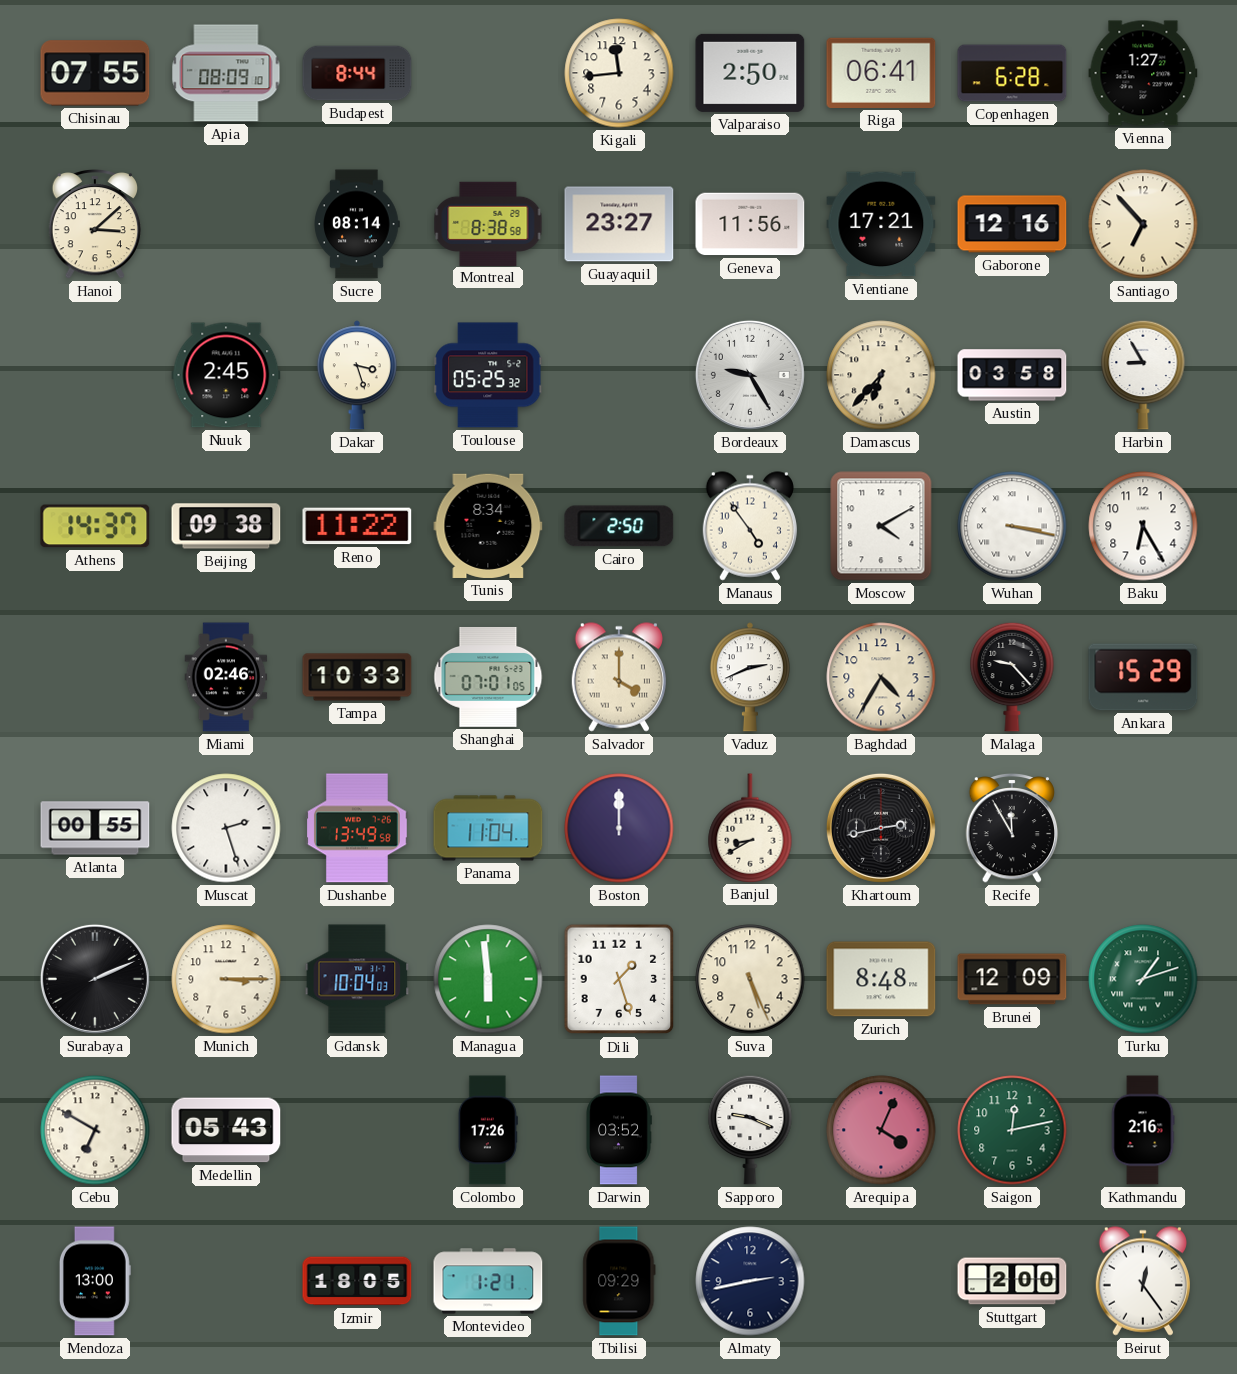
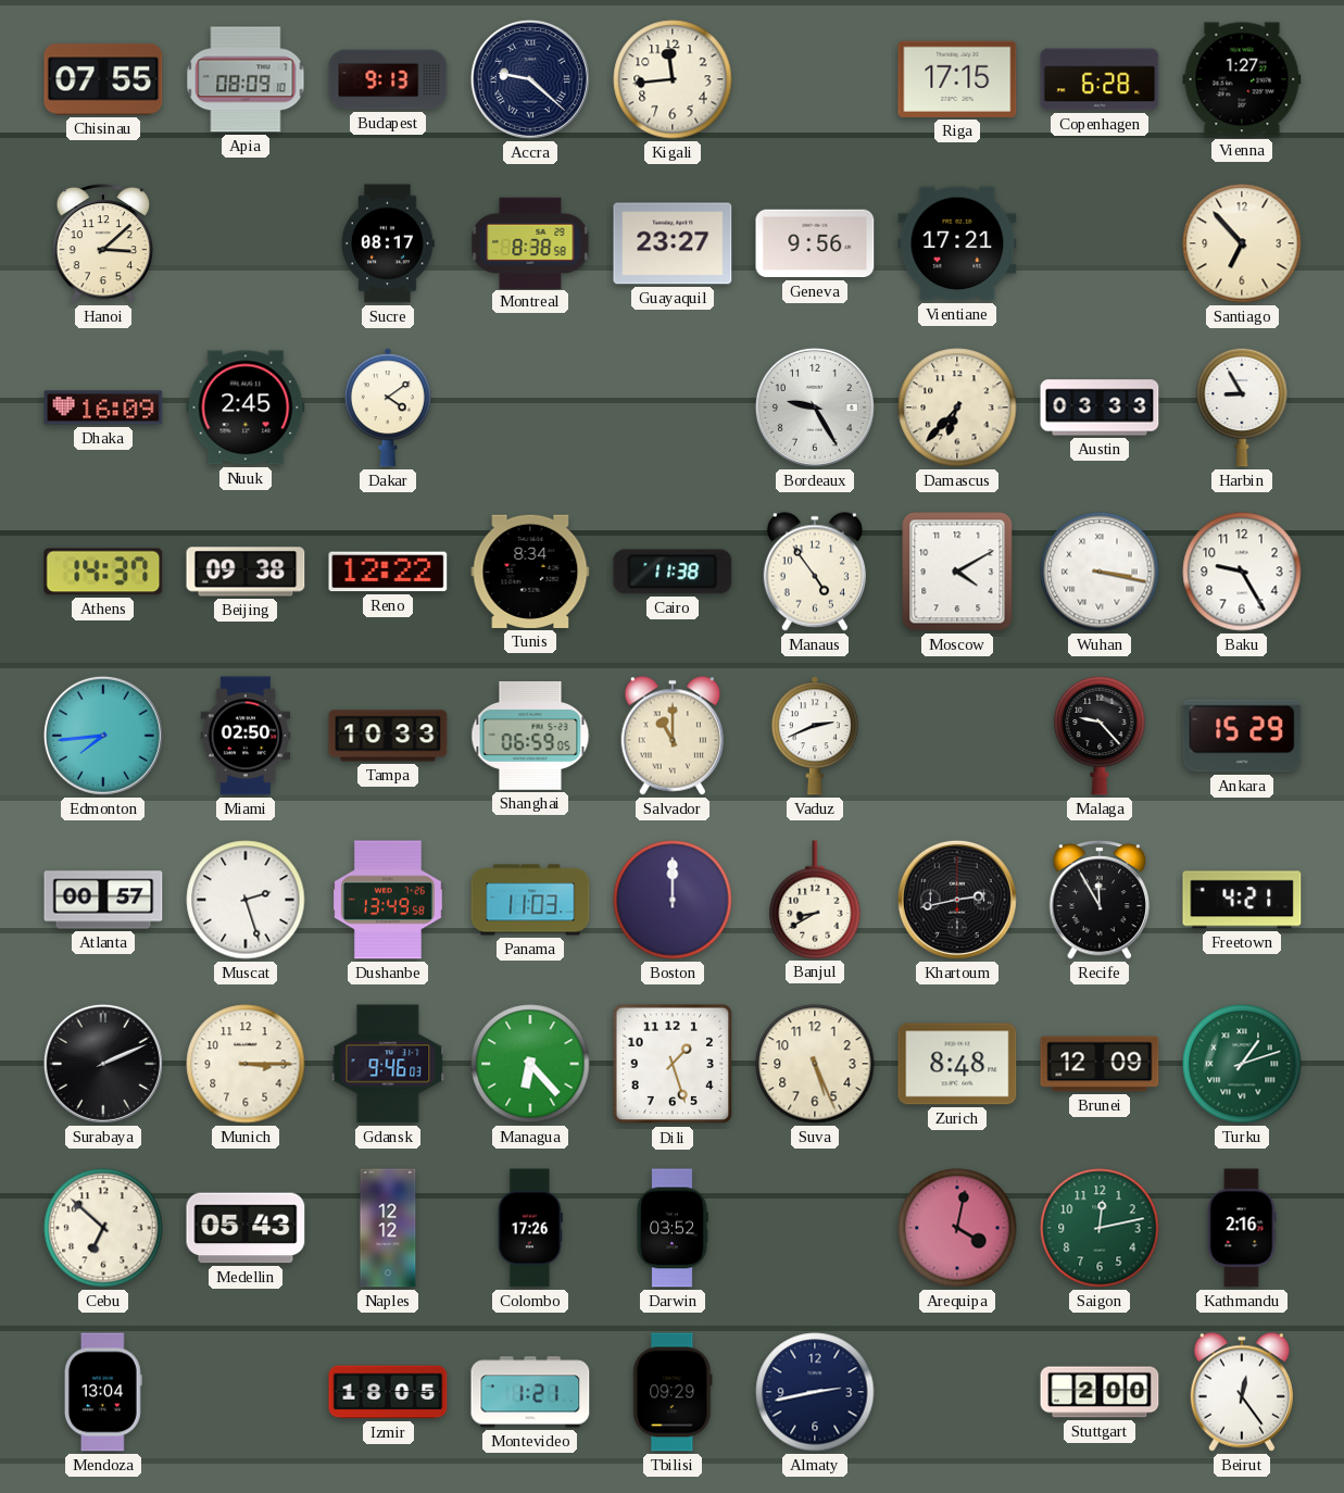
Budapest: 8:44 -> 9:13 (388, 79)
Accra: none -> 9:22 (530, 79)
Valparaiso: 2:50 -> none (750, 73)
Riga: 06:41 -> 17:15 (957, 79)
Sucre: 08:14 -> 08:17 (388, 243)
Geneva: 11:56 -> 9:56 (815, 243)
Gaborone: 12:16 -> none (1012, 224)
Dhaka: none -> 16:09 (103, 407)
Dakar: 3:27 -> 4:09 (388, 407)
Toulouse: 05:25 -> none (489, 375)
Austin: 03:58 -> 03:33 (1100, 407)
Reno: 11:22 -> 12:22 (388, 572)
Cairo: 2:50 -> 11:38 (673, 572)
Baku: 6:25 -> 9:25 (1242, 572)
Edmonton: none -> 7:44 (103, 736)
Miami: 02:46 -> 02:50 (246, 736)
Shanghai: 07:01 -> 06:59 (530, 736)
Salvador: 4:00 -> 11:00 (671, 736)
Baghdad: 4:35 -> none (881, 677)
Atlanta: 00:55 -> 00:57 (103, 900)
Panama: 11:04 -> 11:03 (530, 900)
Freetown: none -> 4:21 (1242, 900)
Gdansk: 10:04 -> 9:46 (388, 1064)
Managua: 5:59 -> 6:23 (530, 1064)
Cebu: 6:50 -> 6:52 (103, 1228)
Naples: none -> 12:12 (388, 1228)
Sapporo: 9:19 -> none (750, 1130)
Arequipa: 4:04 -> 4:02 (957, 1228)
Mendoza: 13:00 -> 13:04 (103, 1392)
